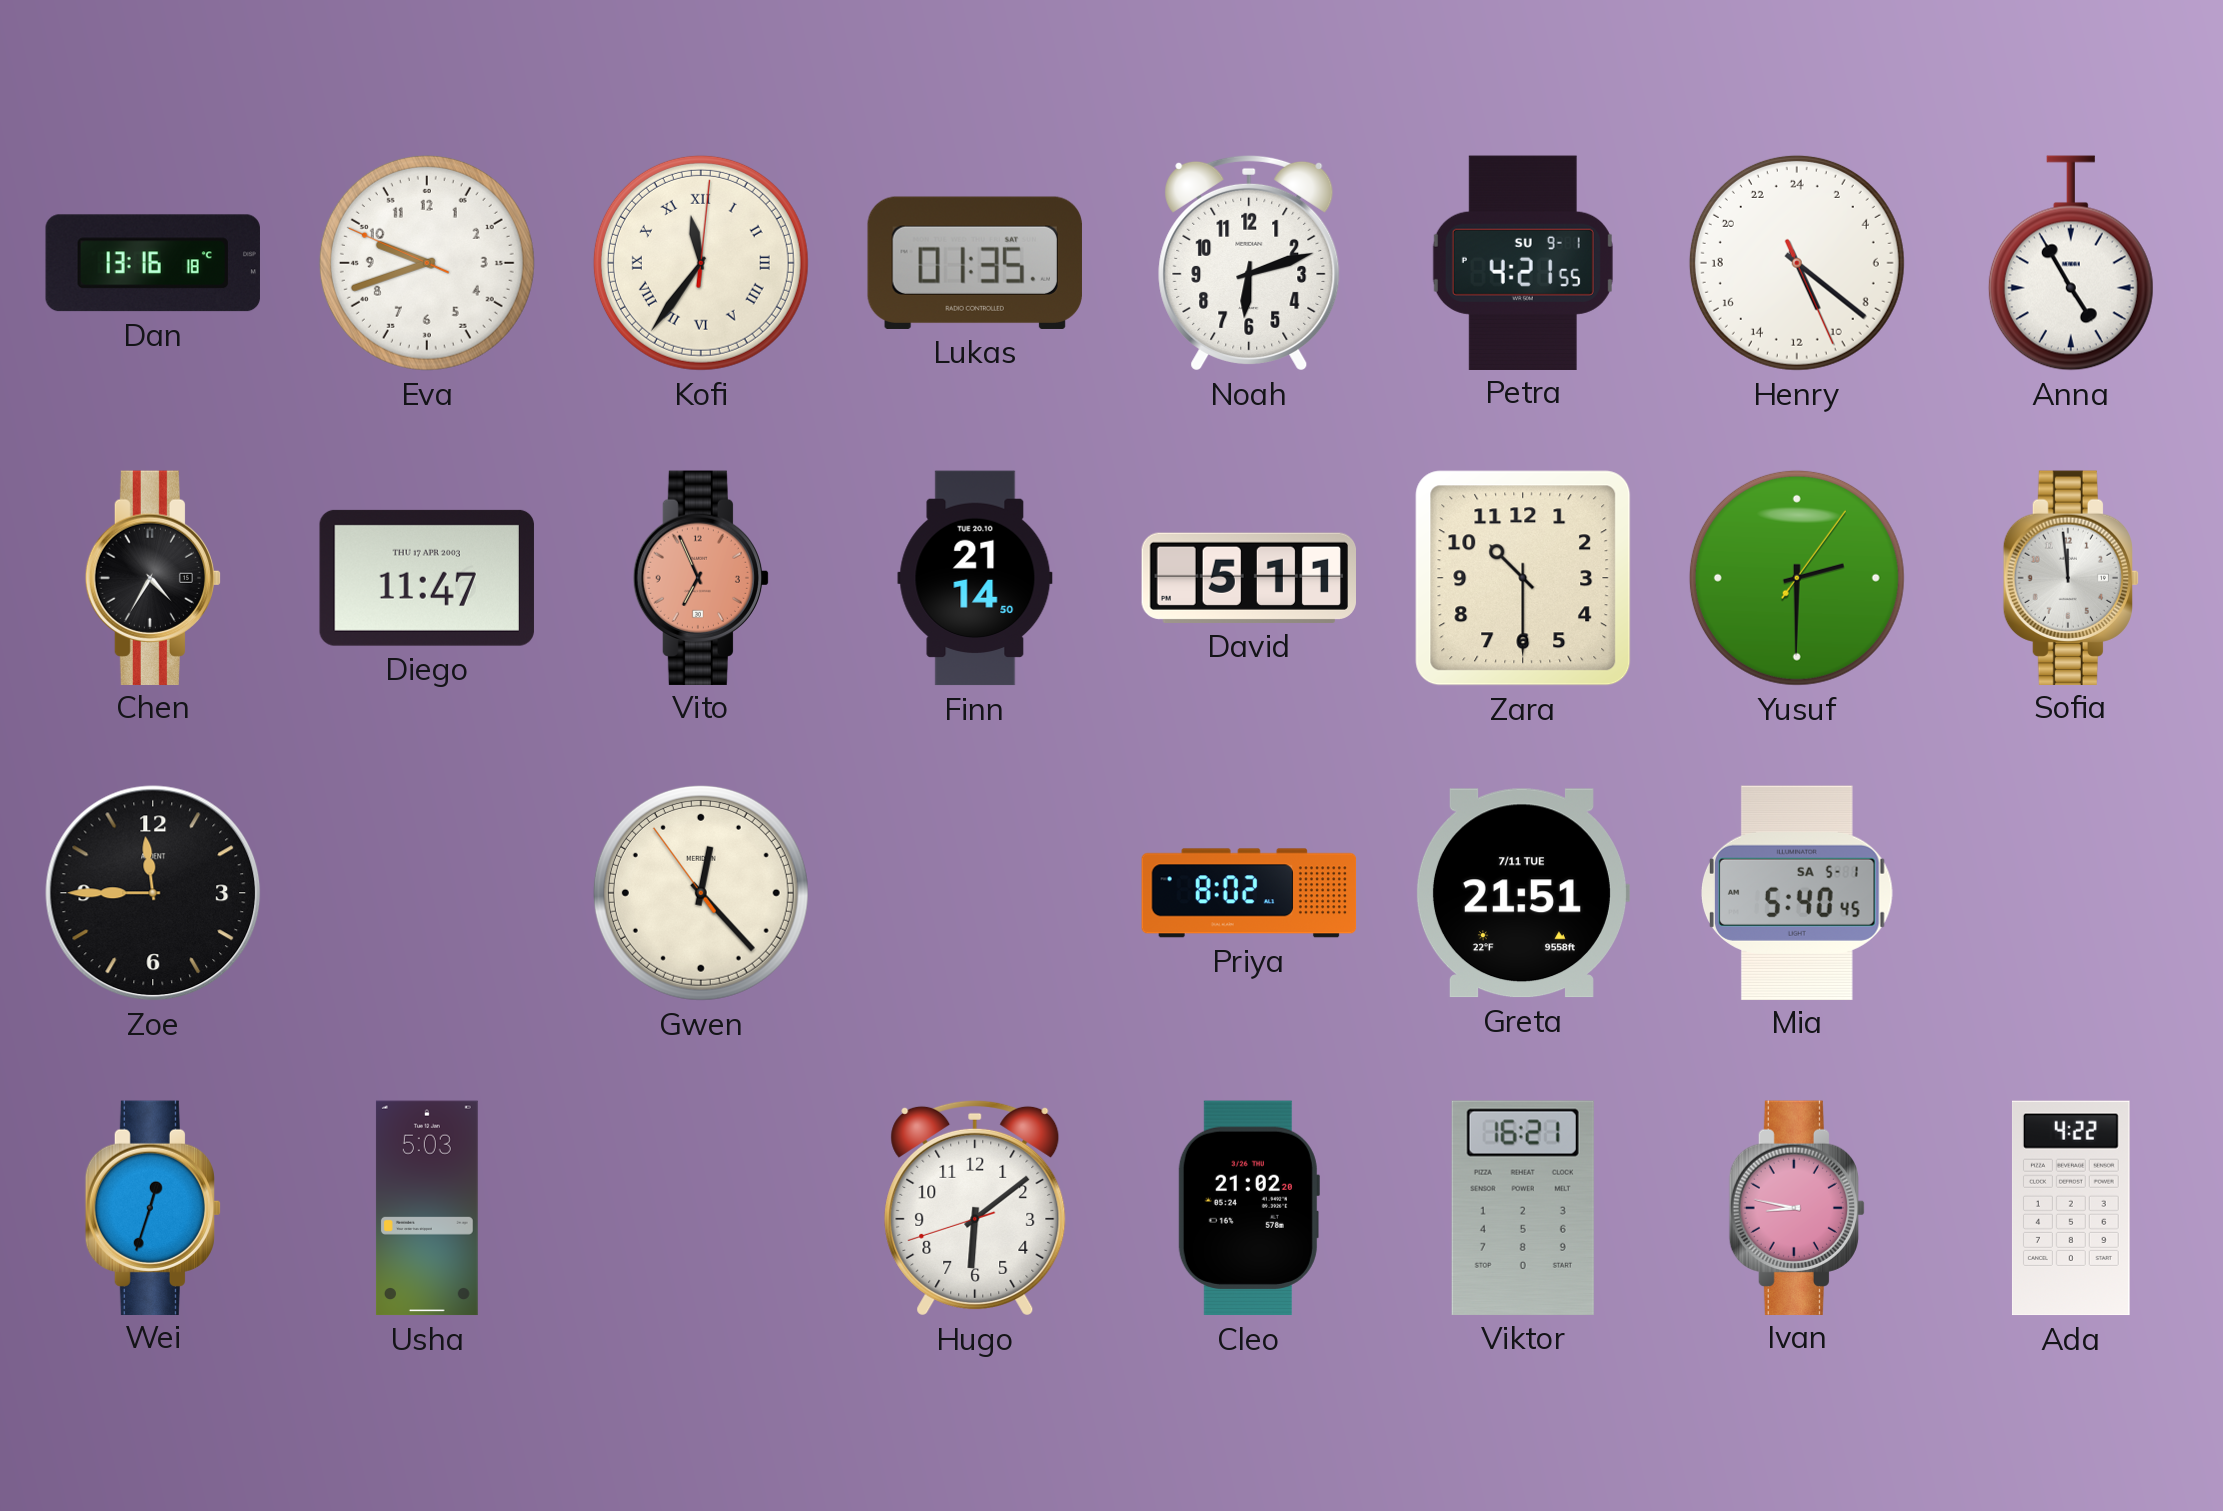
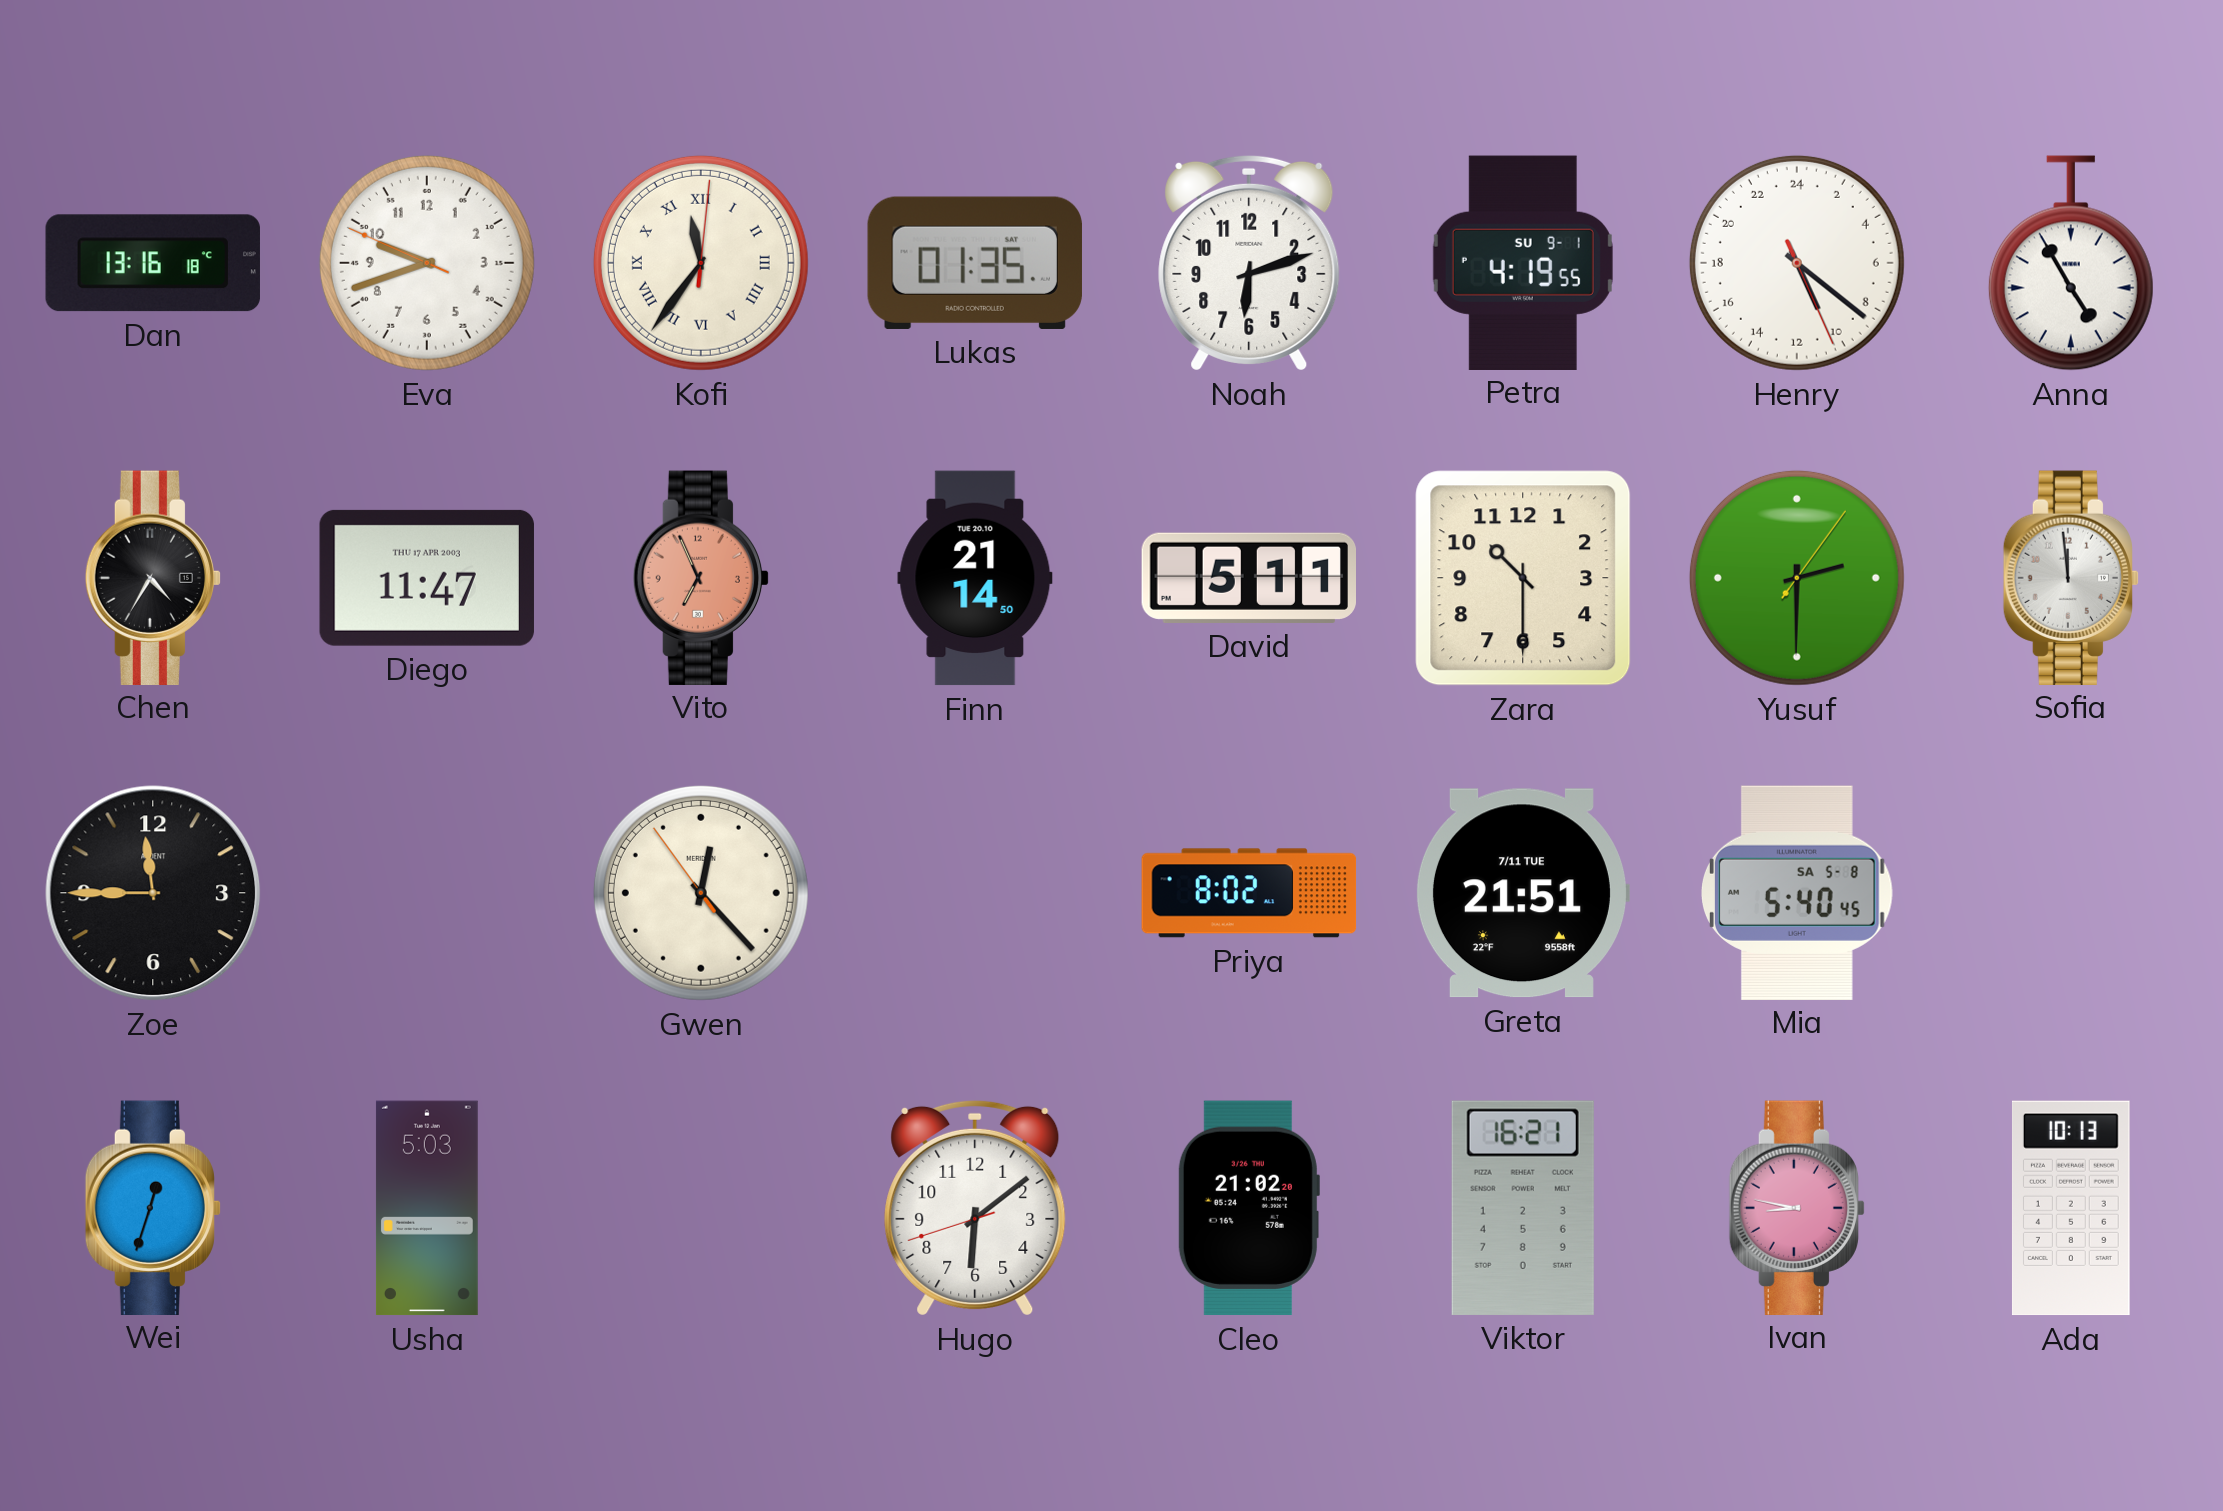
Petra: 4:21 -> 4:19 (1523, 262)
Mia date: SA 5-1 -> SA 5-8 (1798, 892)
Ada: 4:22 -> 10:13 (2071, 1208)
